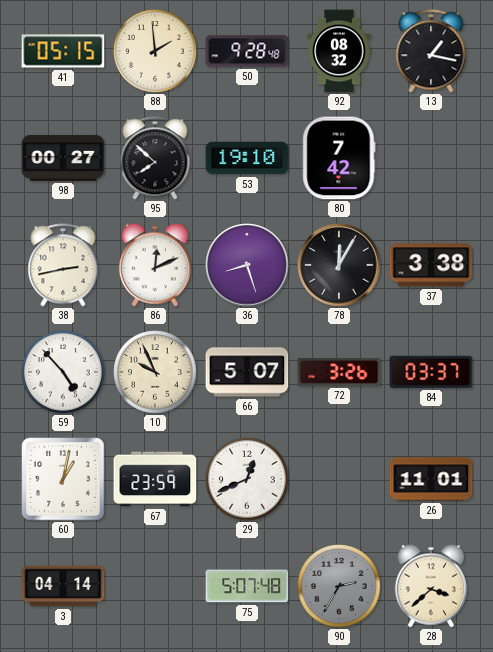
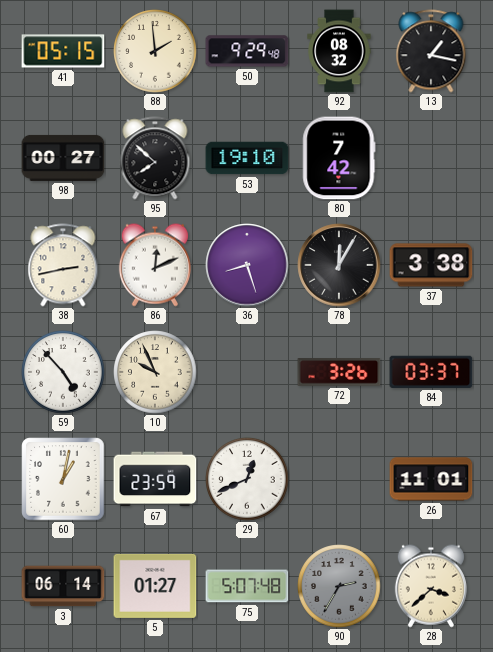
50: 9:28 -> 9:29 (247, 51)
66: 5:07 -> none (247, 372)
3: 04:14 -> 06:14 (63, 586)
5: none -> 01:27 (155, 586)
